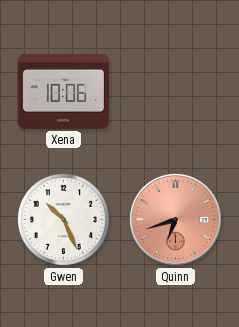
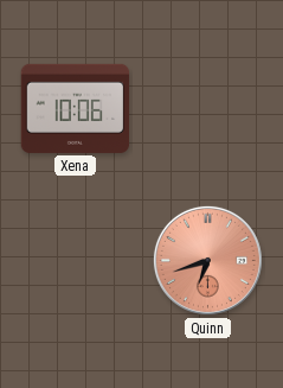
Gwen: 10:26 -> none (63, 219)
